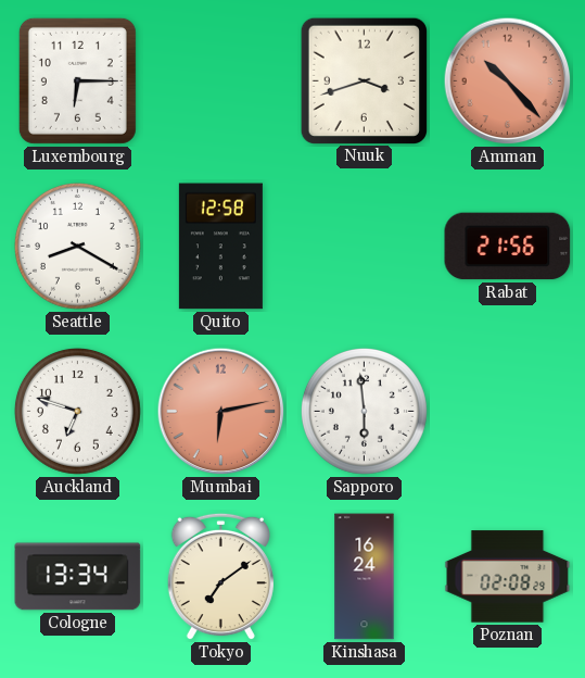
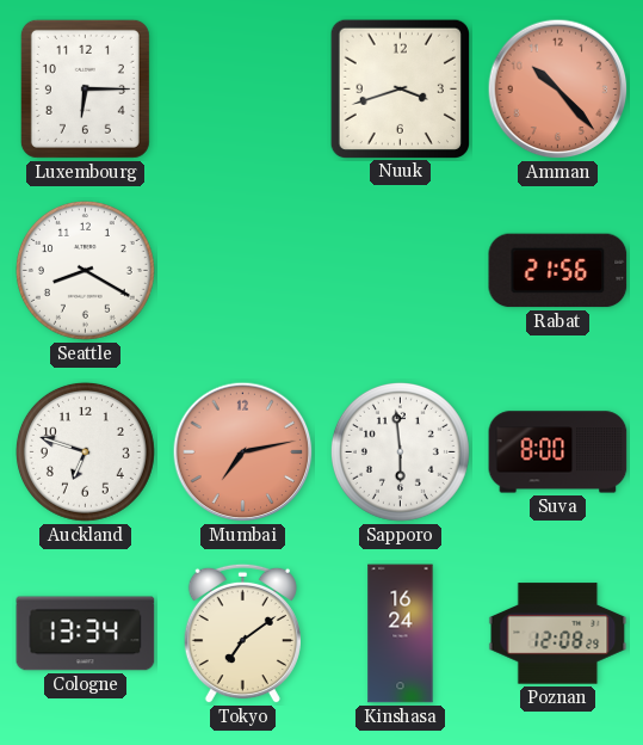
Quito: 12:58 -> none (220, 247)
Mumbai: 6:13 -> 7:13 (243, 452)
Suva: none -> 8:00 (558, 452)
Poznan: 02:08 -> 12:08 (558, 634)
